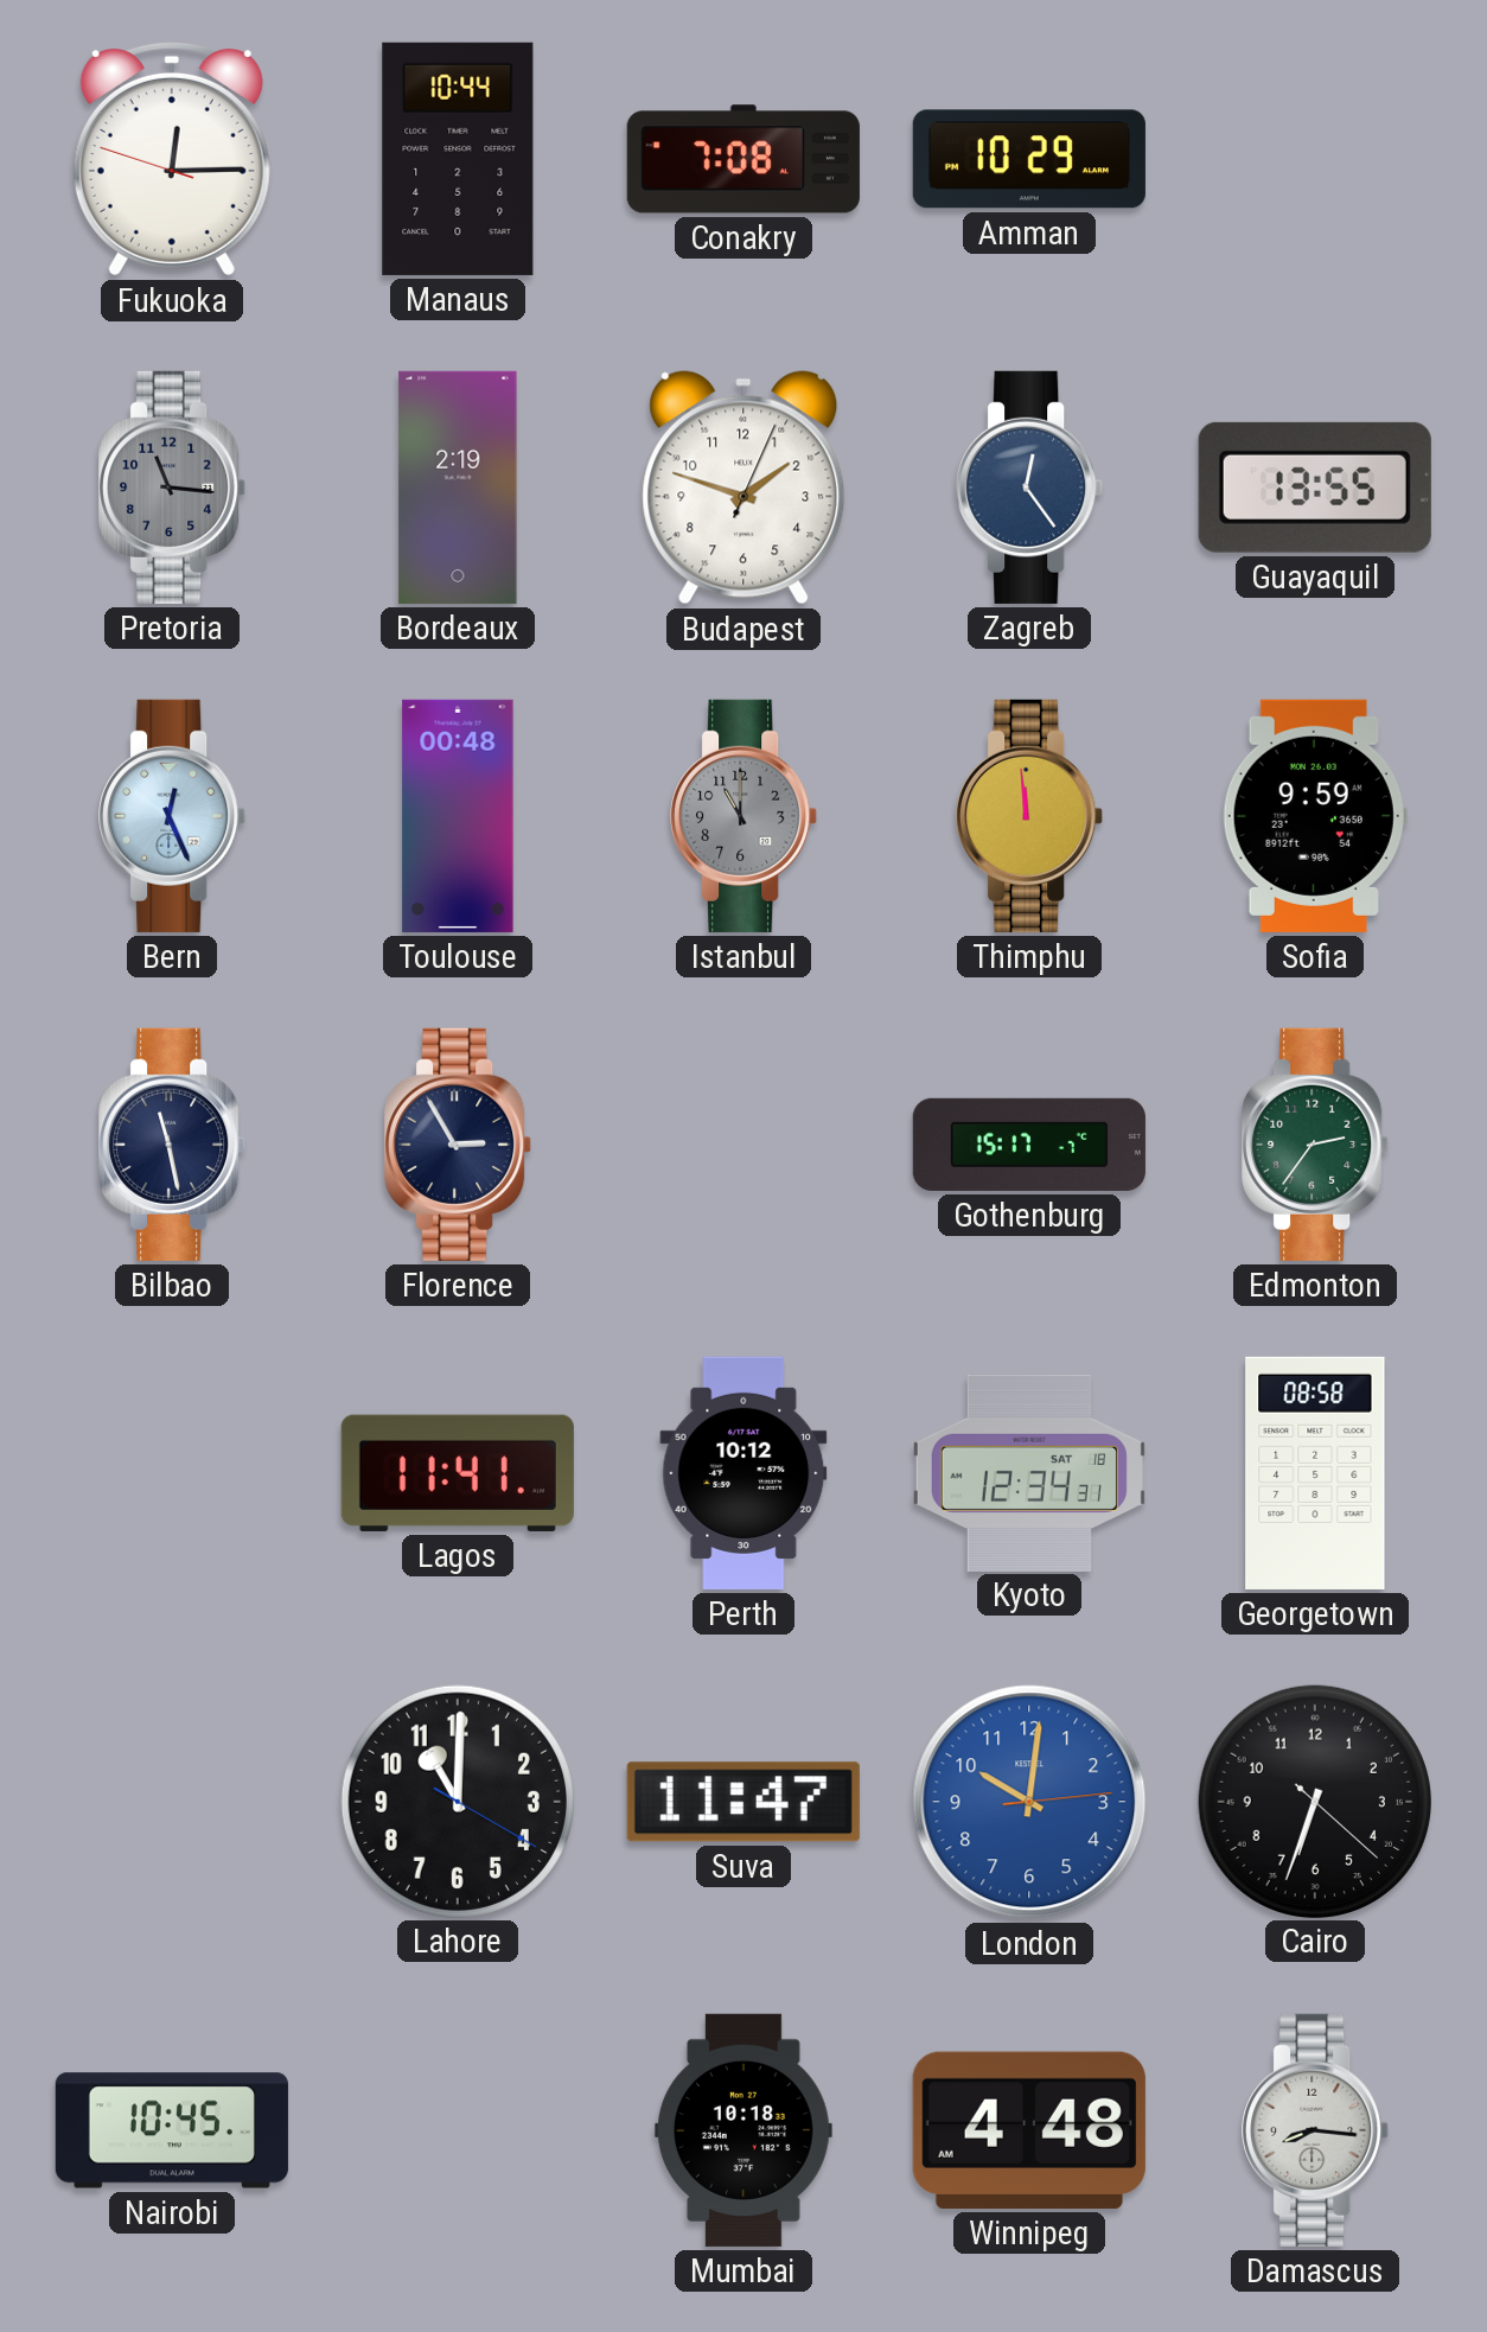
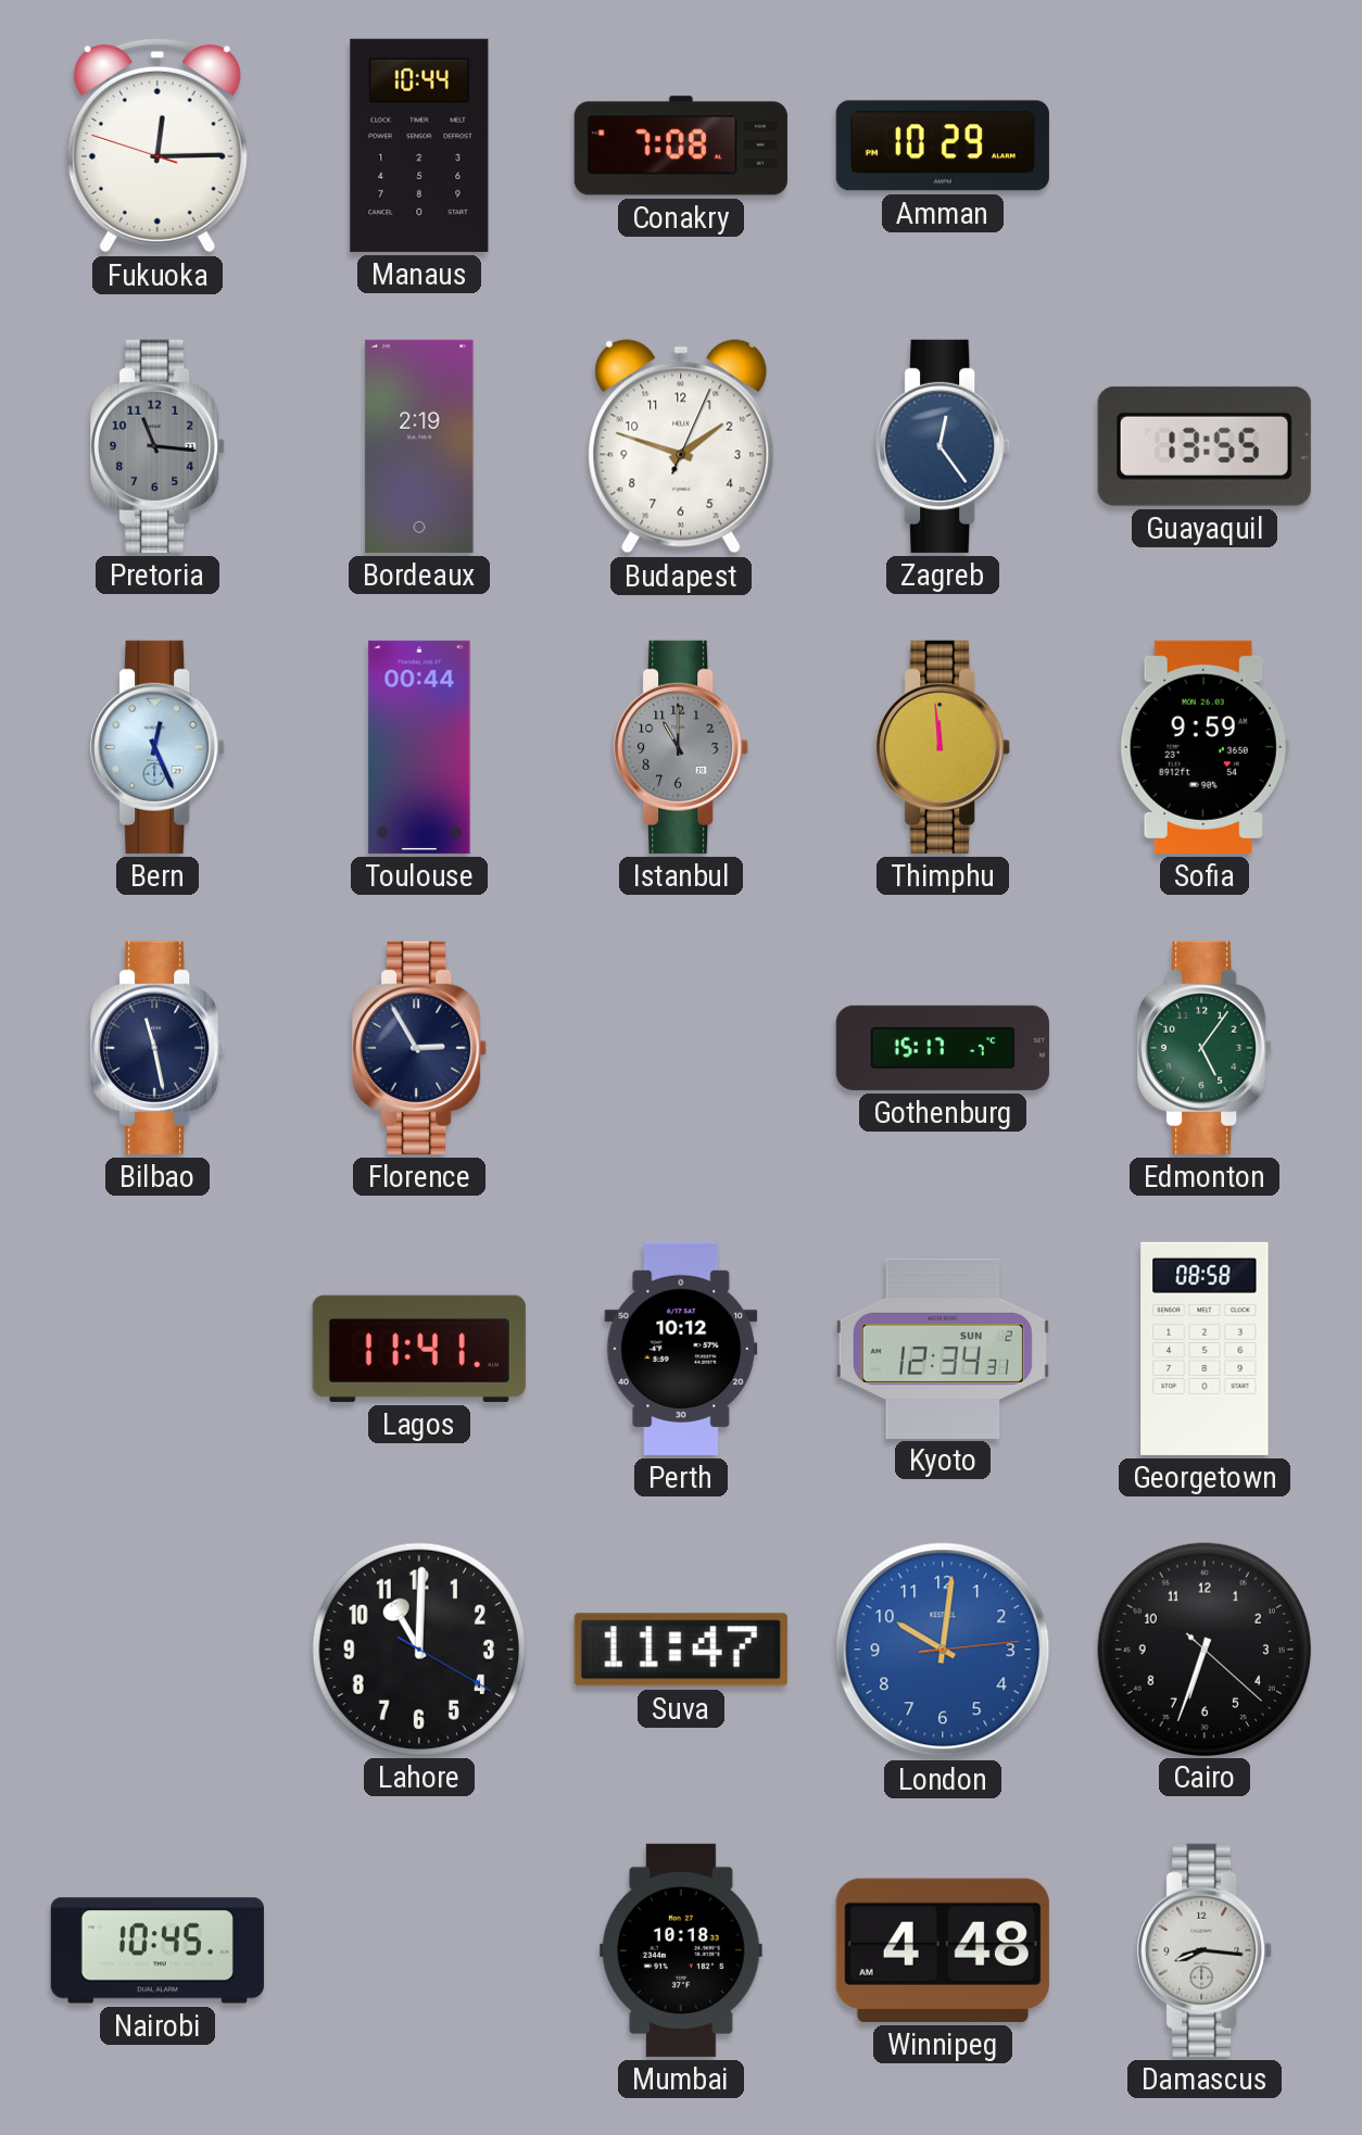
Toulouse: 00:48 -> 00:44 (419, 747)
Edmonton: 2:36 -> 5:06 (1206, 1048)
Kyoto date: SAT 18 -> SUN 2 (943, 1348)
